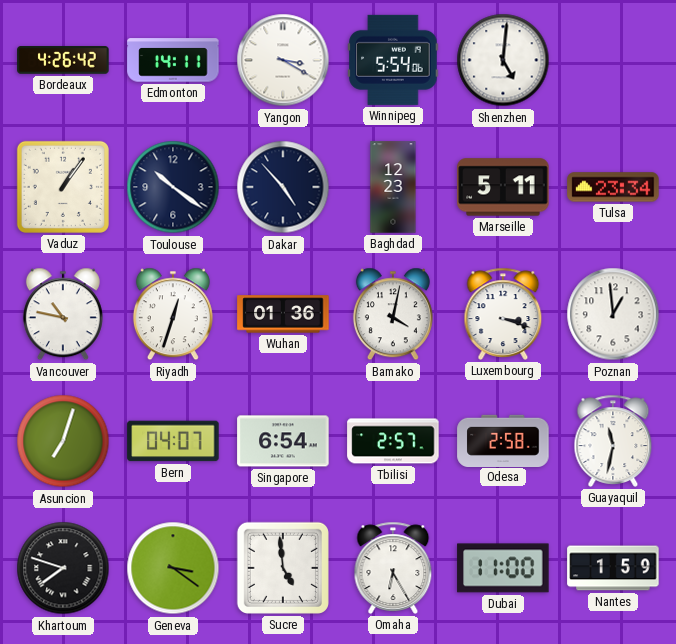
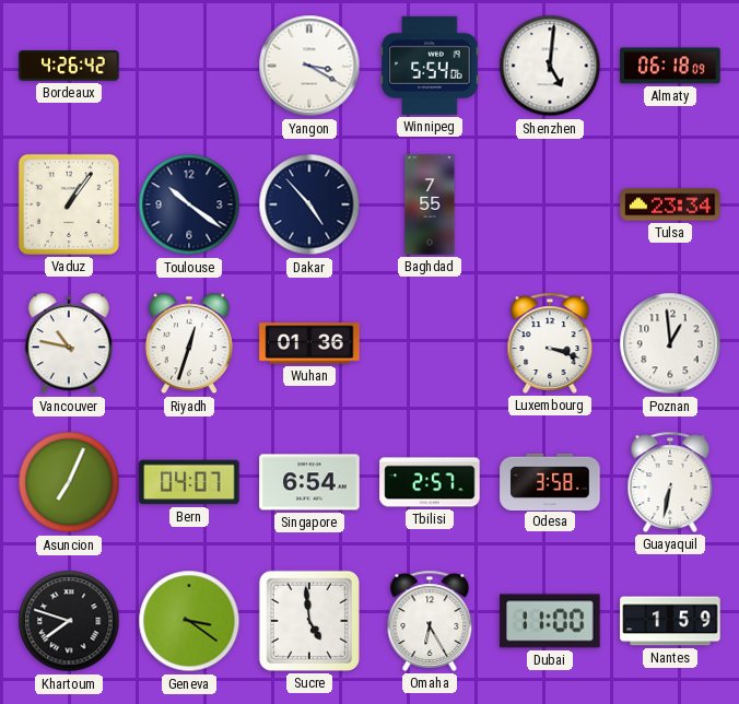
Edmonton: 14:11 -> none (173, 60)
Almaty: none -> 06:18 (670, 66)
Baghdad: 12:23 -> 7:55 (430, 204)
Marseille: 5:11 -> none (503, 187)
Bamako: 4:02 -> none (393, 314)
Asuncion: 7:03 -> 7:04 (69, 482)
Odesa: 2:58 -> 3:58 (550, 481)
Guayaquil: 11:32 -> 6:32 (670, 482)
